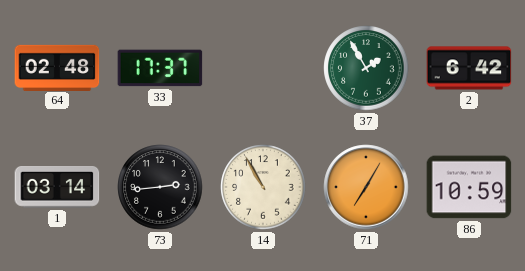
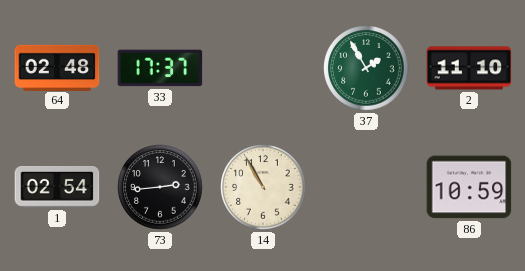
2: 6:42 -> 11:10 (469, 68)
1: 03:14 -> 02:54 (57, 188)
71: 7:05 -> none (366, 187)
